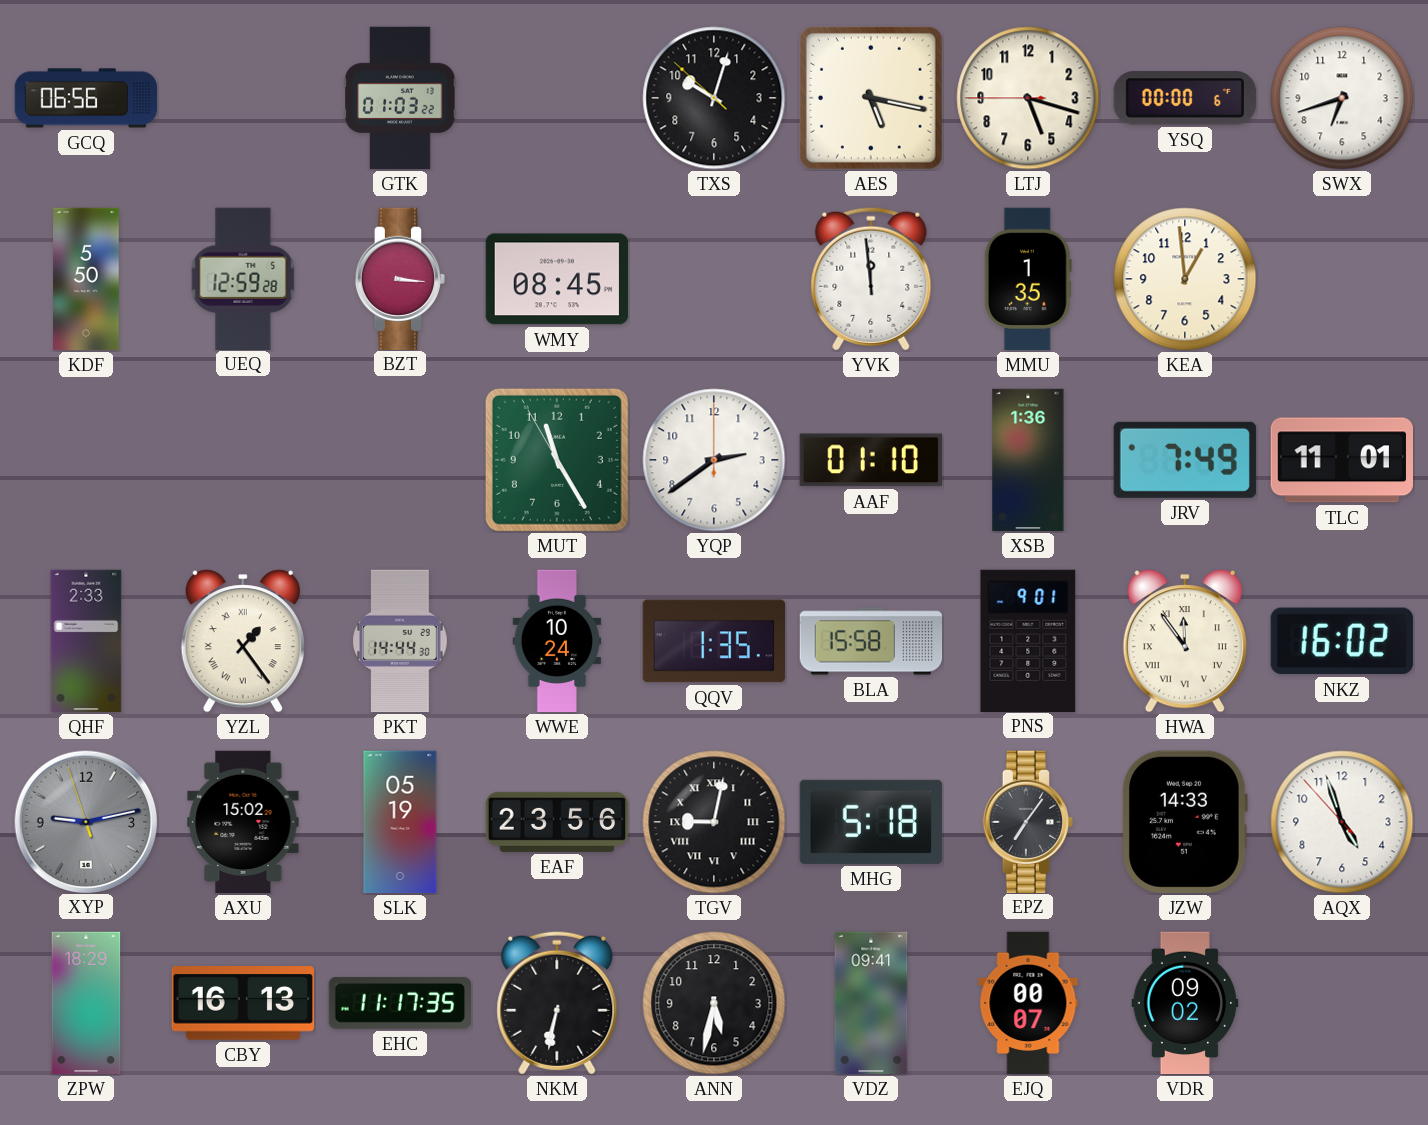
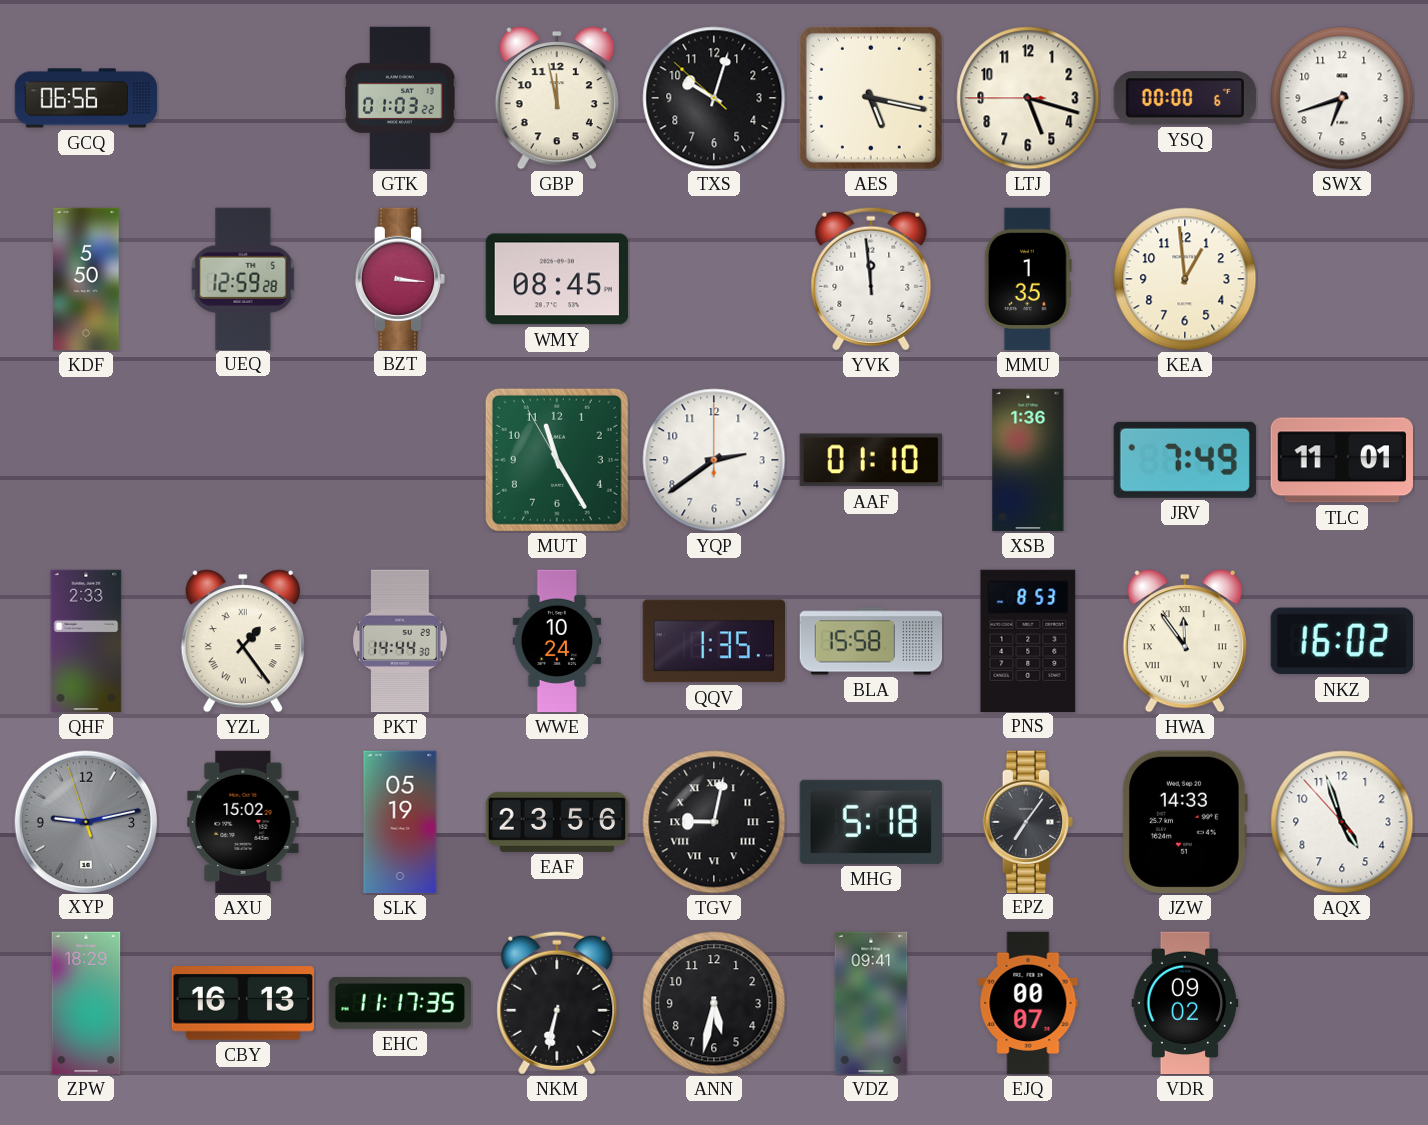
GBP: none -> 11:58 (557, 98)
PNS: 9:01 -> 8:53 (1028, 640)
